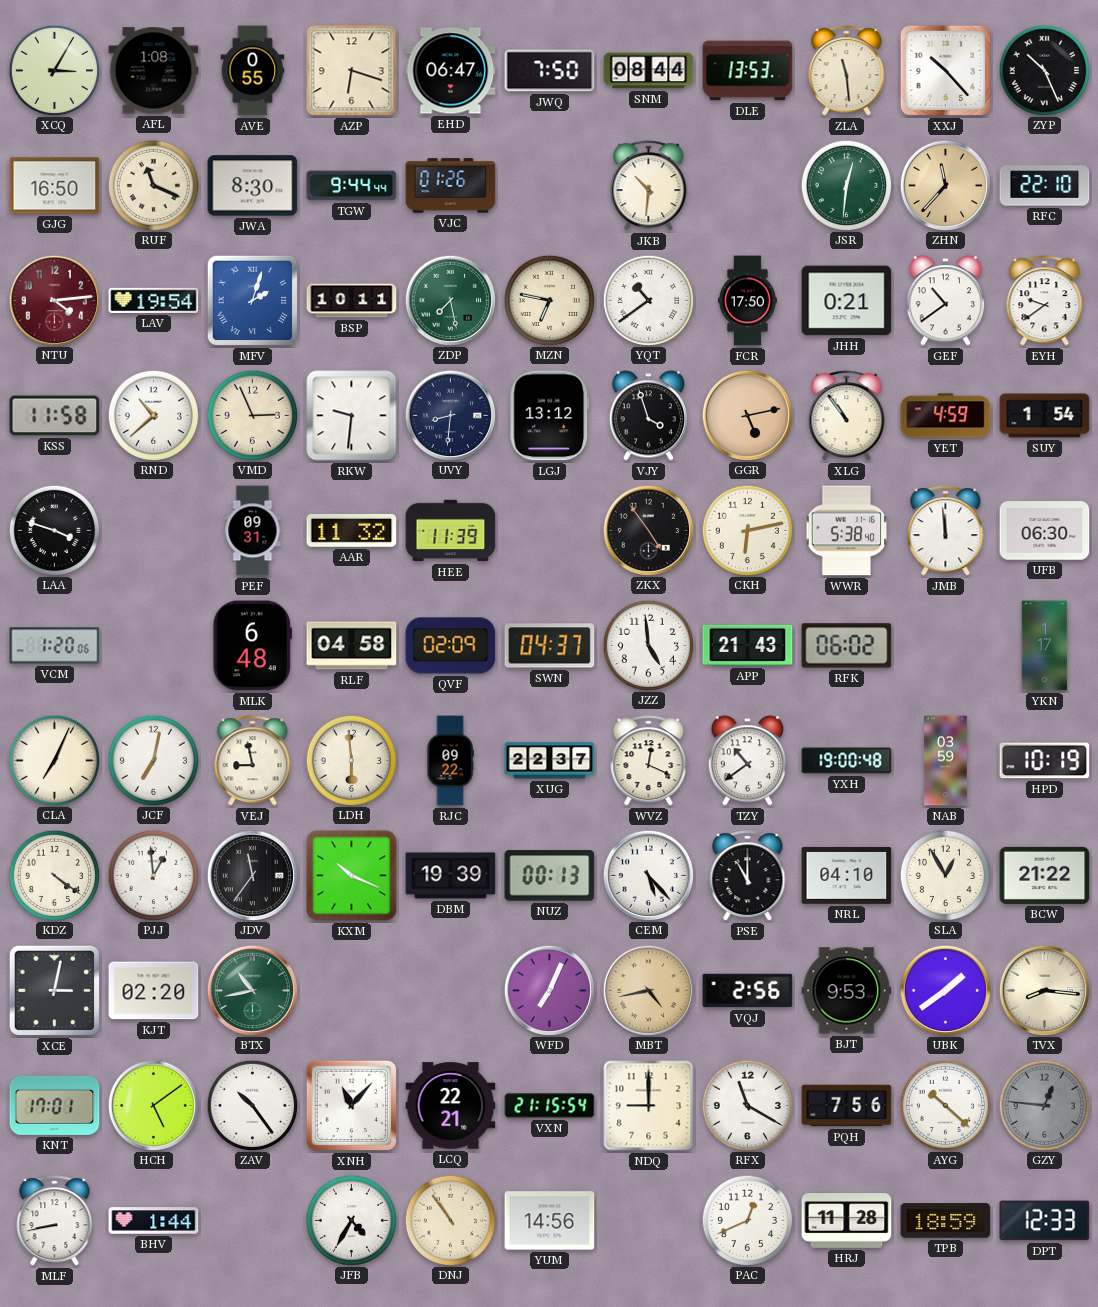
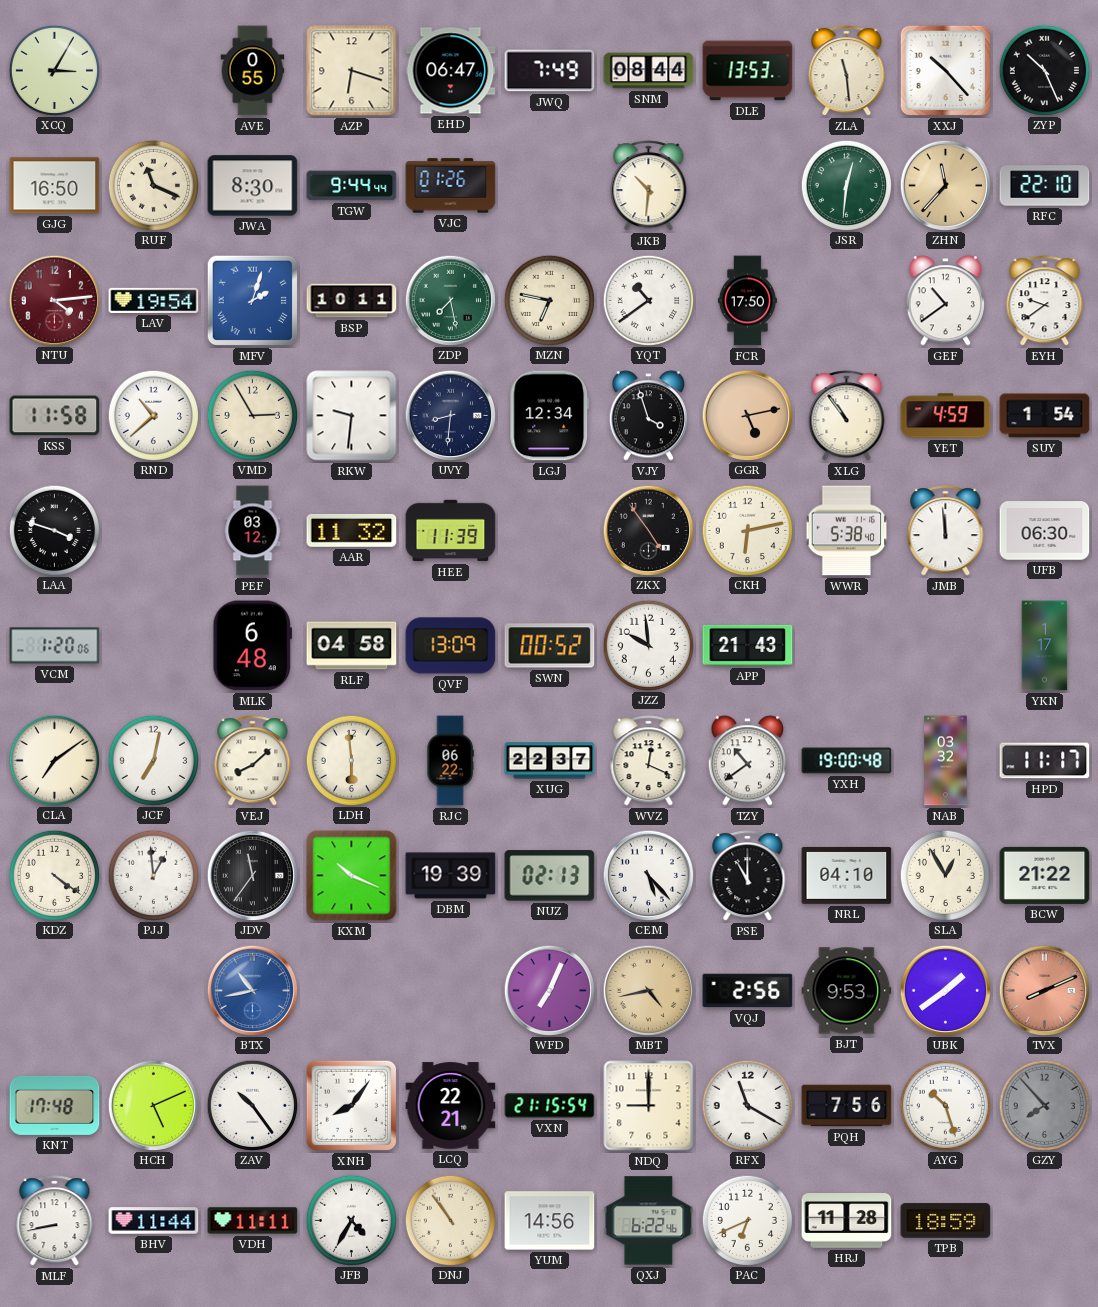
AFL: 1:08 -> none (154, 71)
JWQ: 7:50 -> 7:49 (550, 71)
JHH: 0:21 -> none (847, 301)
VMD: 2:56 -> 2:55 (252, 415)
LGJ: 13:12 -> 12:34 (550, 416)
PEF: 09:31 -> 03:12 (253, 531)
QVF: 02:09 -> 13:09 (451, 646)
SWN: 04:37 -> 00:52 (550, 646)
JZZ: 4:59 -> 9:59 (648, 645)
RFK: 06:02 -> none (847, 646)
CLA: 7:04 -> 7:09 (54, 760)
VEJ: 8:58 -> 8:08 (253, 761)
RJC: 09:22 -> 06:22 (450, 761)
NAB: 03:59 -> 03:32 (946, 761)
HPD: 10:19 -> 11:17 (1045, 761)
NUZ: 00:13 -> 02:13 (550, 876)
XCE: 3:02 -> none (55, 991)
KJT: 02:20 -> none (154, 991)
BTX dial: green -> blue (252, 990)
TVX: 8:16 -> 8:11 (1044, 990)
TVX dial: cream -> salmon (1044, 990)
KNT: 17:01 -> 17:48 (55, 1105)
HCH: 5:09 -> 5:11 (153, 1105)
XNH: 11:07 -> 8:06 (352, 1106)
AYG: 10:22 -> 10:27 (945, 1105)
GZY: 12:46 -> 7:53 (1044, 1105)
BHV: 1:44 -> 11:44 (154, 1221)
VDH: none -> 11:11 (253, 1221)
QXJ: none -> 6:22 (649, 1221)
PAC: 12:41 -> 6:41 (747, 1220)
DPT: 12:33 -> none (1045, 1221)
